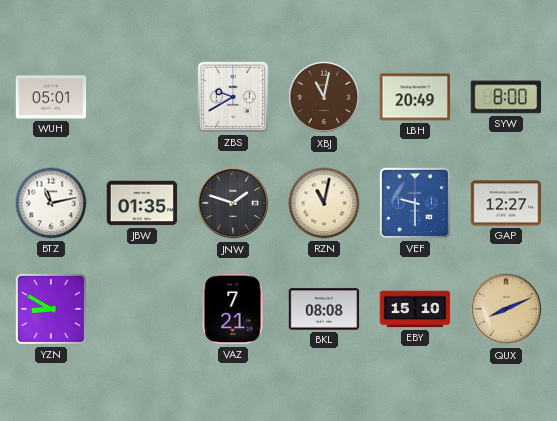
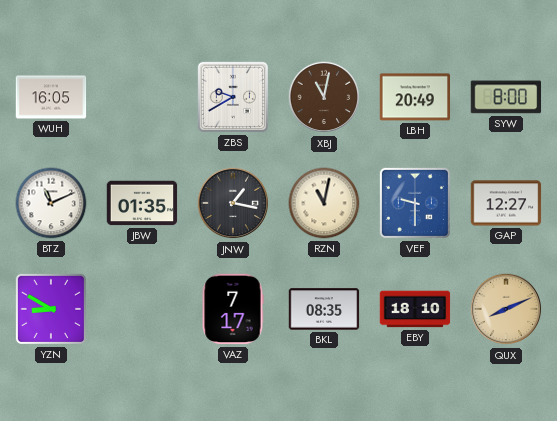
WUH: 05:01 -> 16:05 (51, 97)
BTZ: 11:13 -> 11:11 (51, 203)
JNW: 1:48 -> 1:17 (233, 203)
VAZ: 7:21 -> 7:17 (233, 309)
BKL: 08:08 -> 08:35 (324, 309)
EBY: 15:10 -> 18:10 (415, 309)
